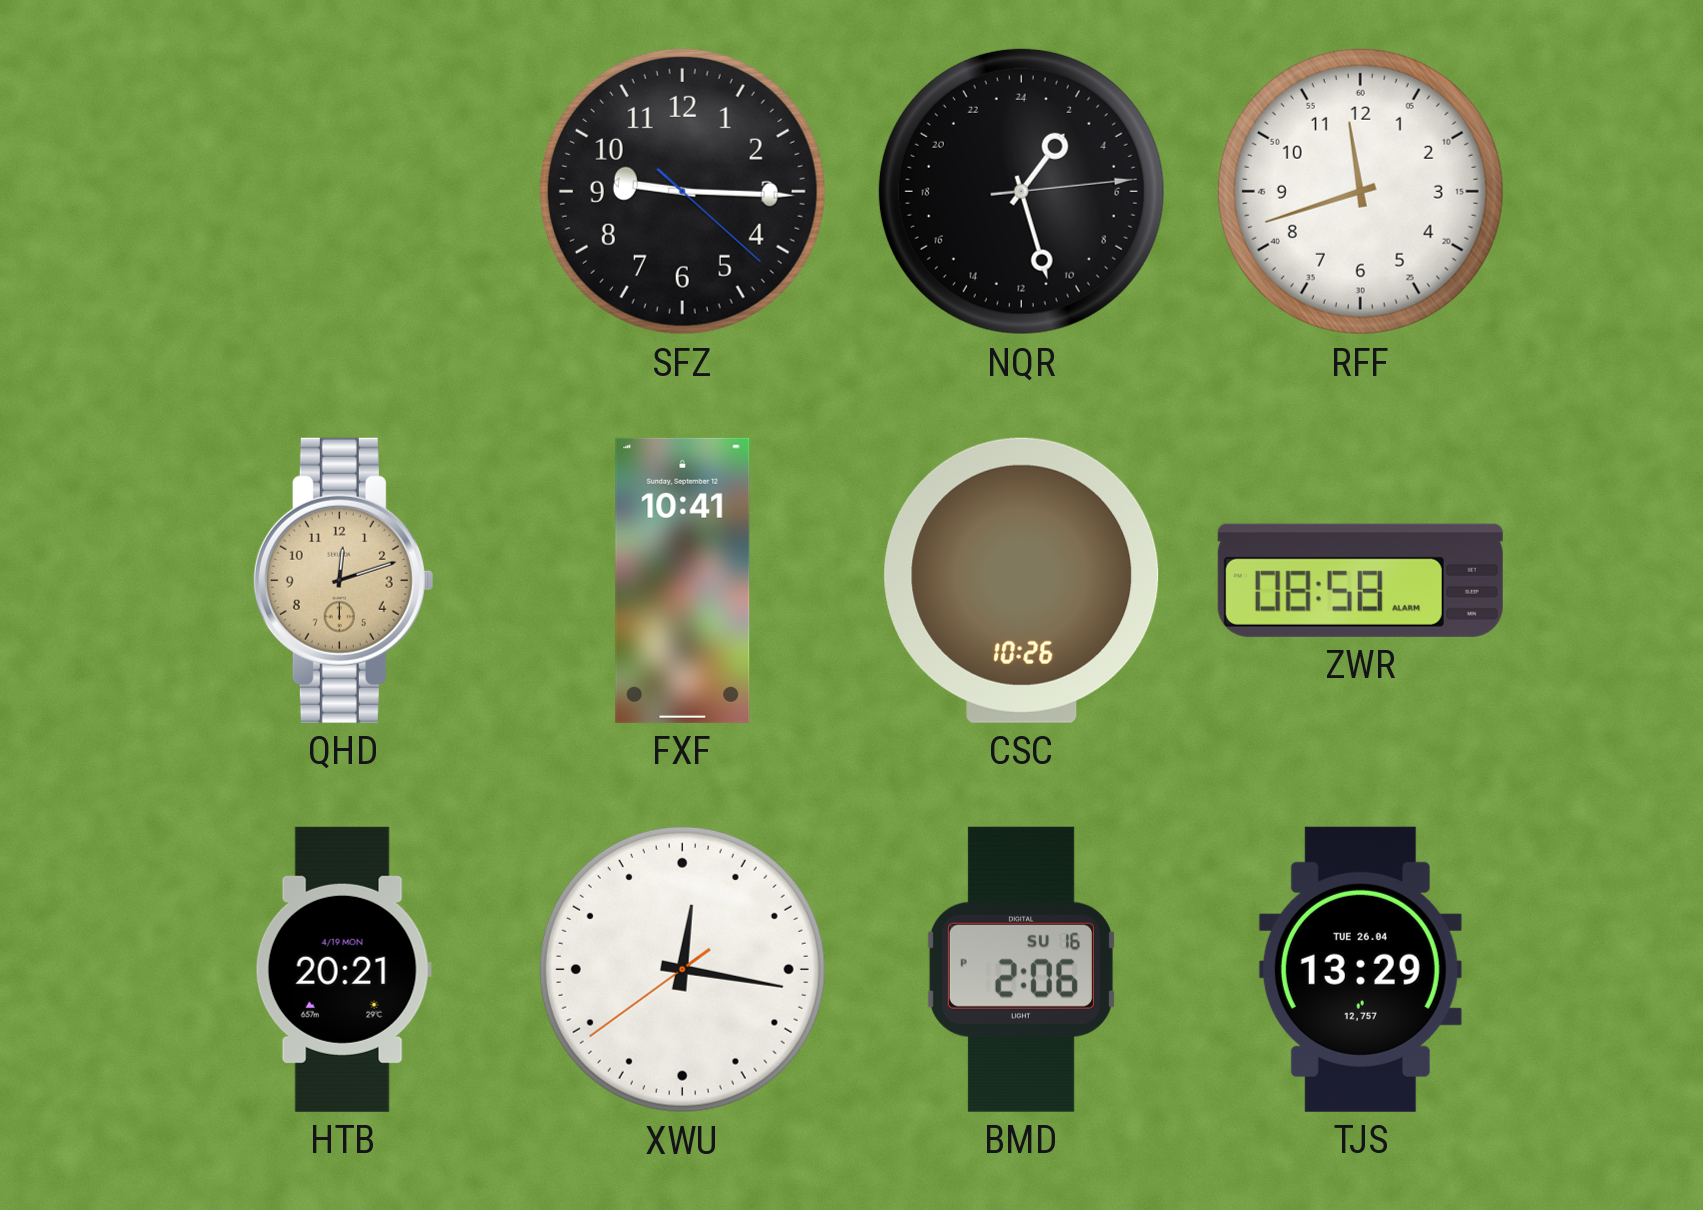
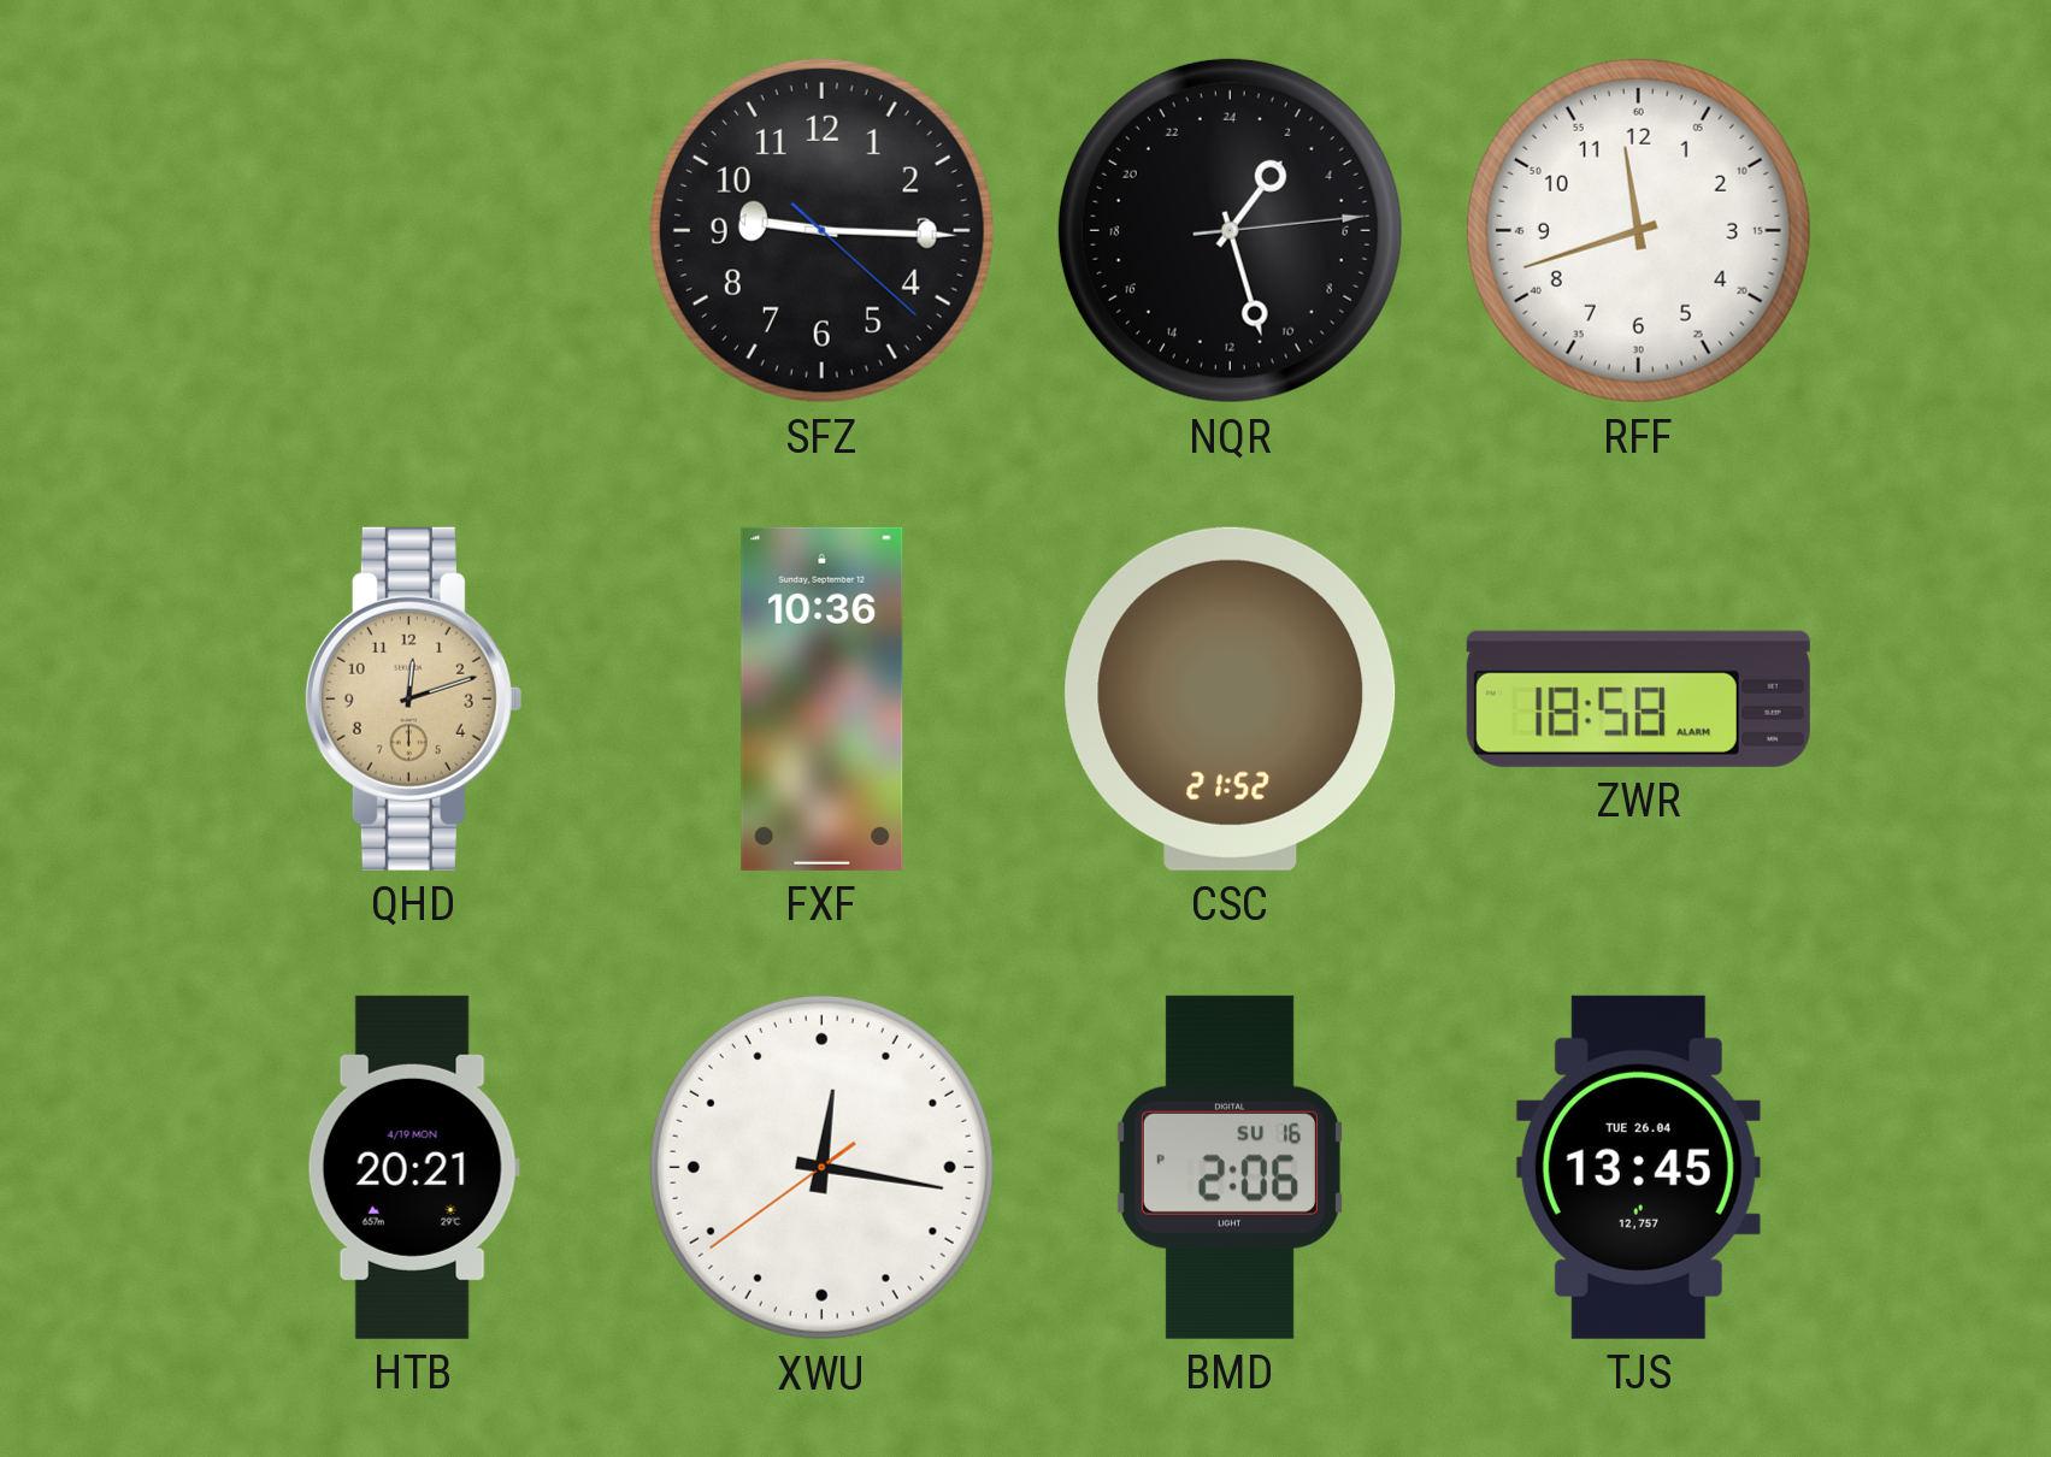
FXF: 10:41 -> 10:36 (823, 698)
CSC: 10:26 -> 21:52 (1231, 698)
ZWR: 08:58 -> 18:58 (1638, 698)
TJS: 13:29 -> 13:45 (1638, 1167)
